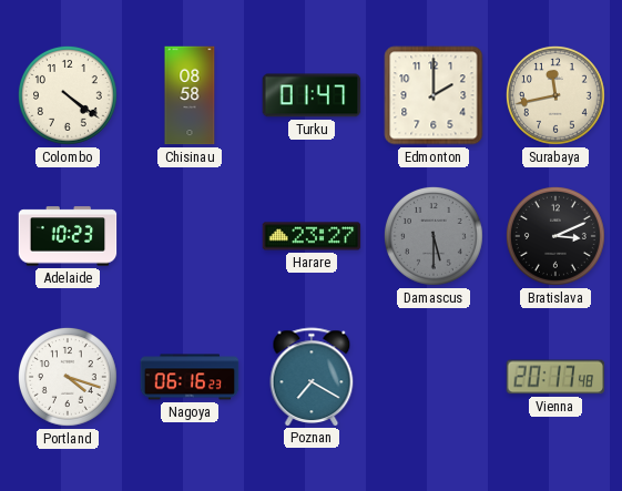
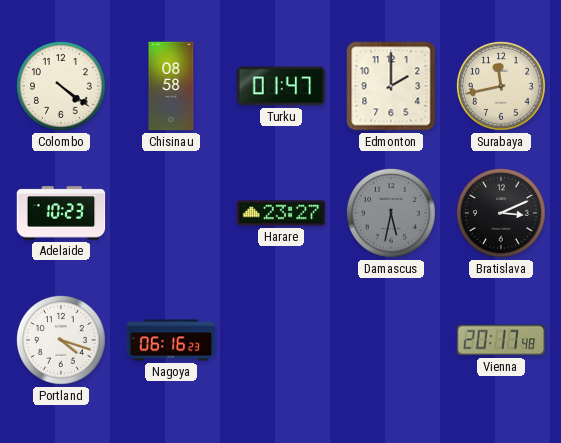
Damascus: 5:30 -> 5:32 (391, 213)
Poznan: 7:20 -> none (312, 377)
